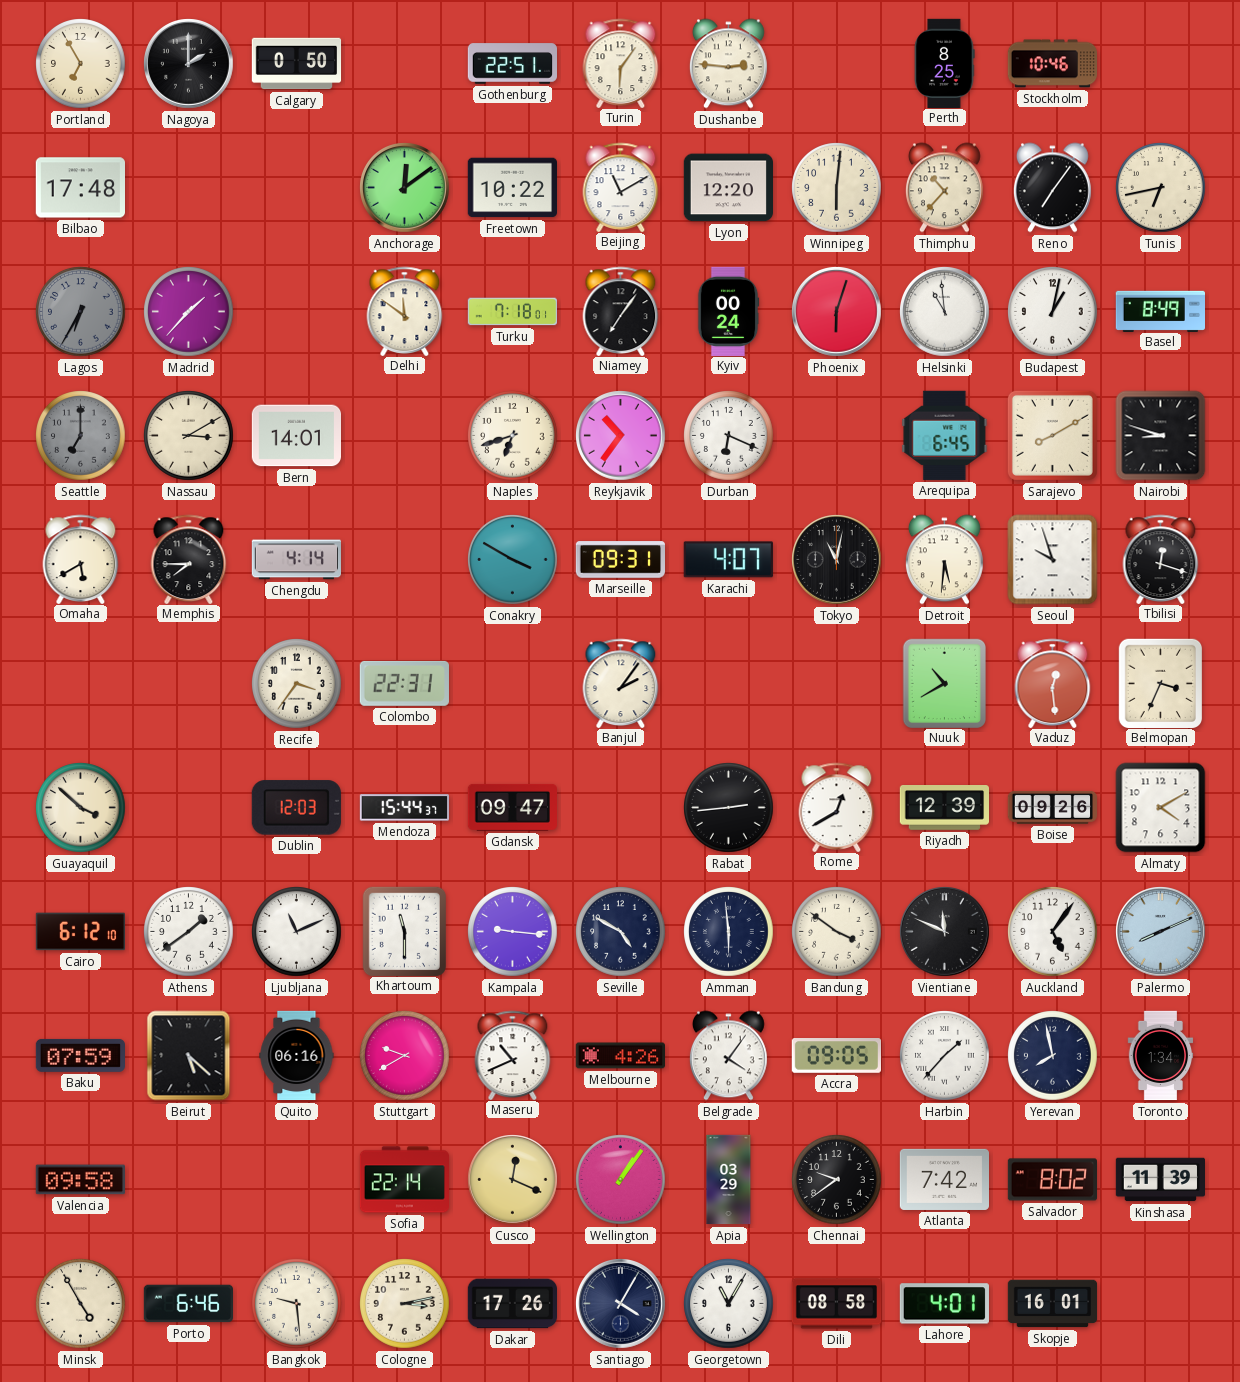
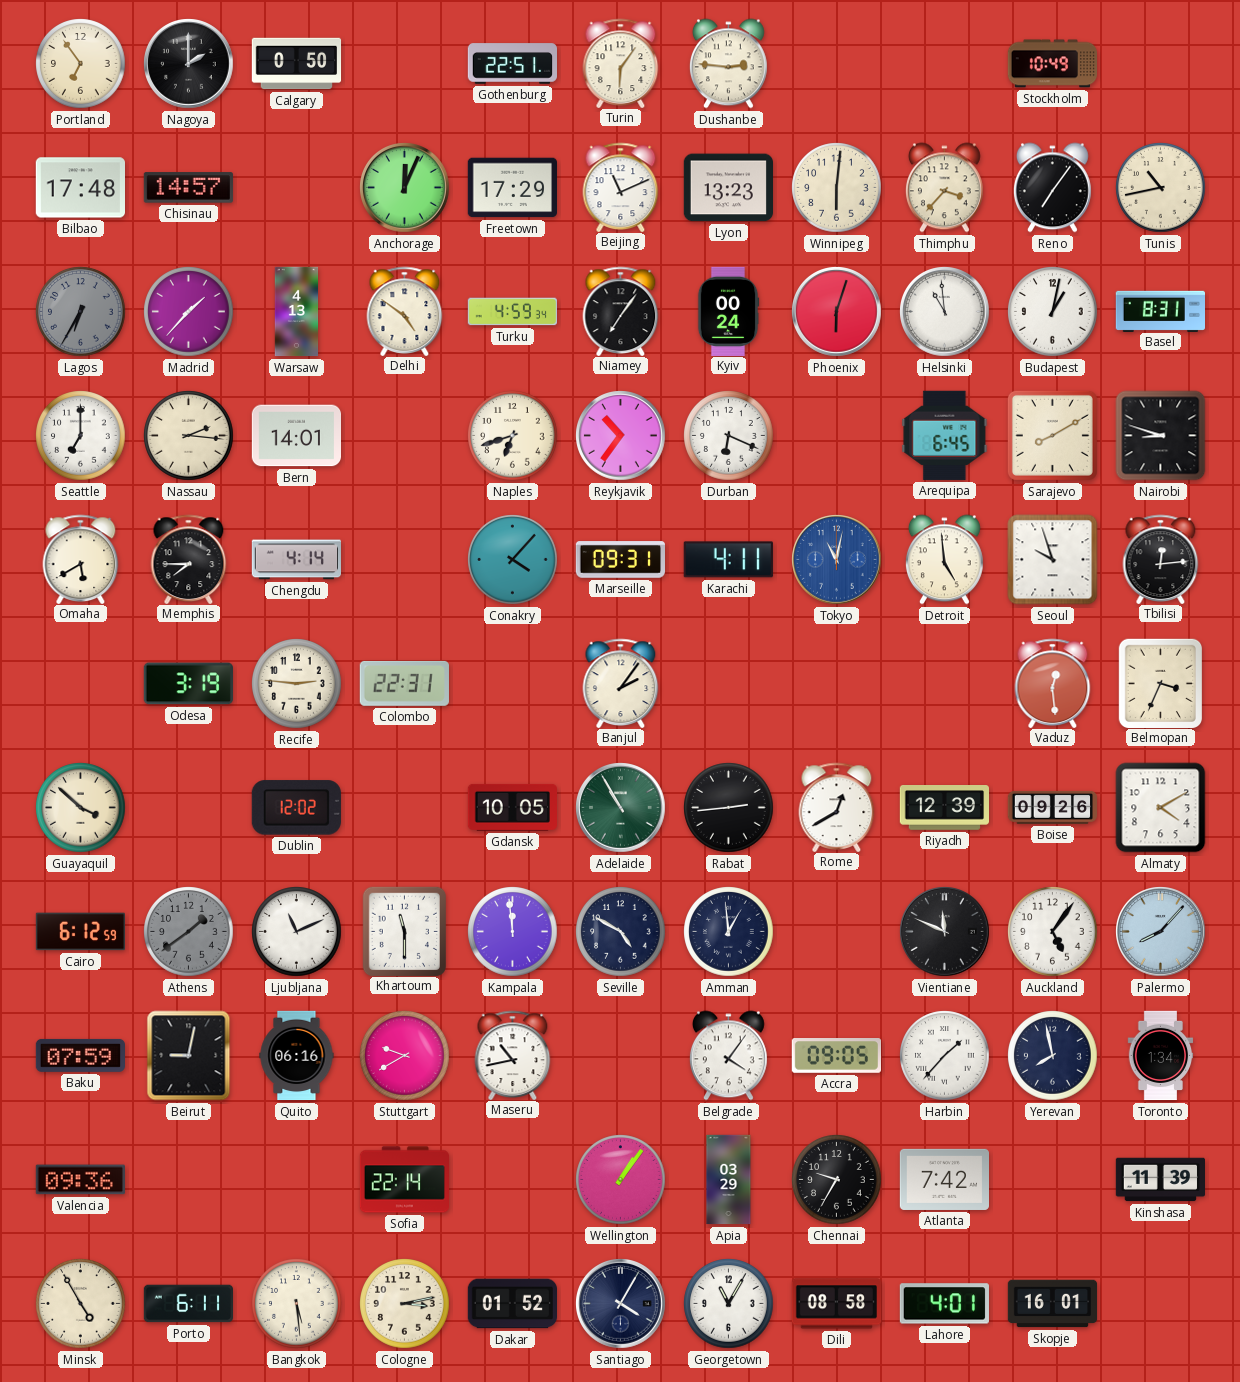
Portland: 6:55 -> 6:54 (81, 64)
Perth: 8:25 -> none (944, 63)
Stockholm: 10:46 -> 10:49 (1052, 64)
Chisinau: none -> 14:57 (188, 188)
Anchorage: 12:09 -> 12:04 (405, 188)
Freetown: 10:22 -> 17:29 (512, 188)
Beijing: 11:10 -> 11:11 (621, 187)
Lyon: 12:20 -> 13:23 (728, 188)
Thimphu: 10:37 -> 3:37 (944, 188)
Tunis: 6:43 -> 10:43 (1161, 188)
Warsaw: none -> 4:13 (297, 312)
Delhi: 11:51 -> 4:51 (405, 311)
Turku: 7:18 -> 4:59 (512, 312)
Basel: 8:49 -> 8:31 (1160, 311)
Seattle dial: grey -> white (81, 436)
Nassau: 3:10 -> 2:16 (189, 436)
Conakry: 3:50 -> 4:07 (513, 560)
Karachi: 4:07 -> 4:11 (728, 560)
Tokyo dial: black -> blue (837, 560)
Detroit: 5:31 -> 4:59 (944, 560)
Tbilisi: 12:18 -> 12:14 (1161, 559)
Odesa: none -> 3:19 (188, 684)
Recife: 3:36 -> 2:46 (297, 684)
Nuuk: 10:40 -> none (944, 683)
Dublin: 12:03 -> 12:02 (296, 808)
Mendoza: 15:44 -> none (404, 808)
Gdansk: 09:47 -> 10:05 (512, 807)
Adelaide: none -> 10:55 (621, 808)
Cairo: 6:12:10 -> 6:12:59 (80, 932)
Athens dial: white -> grey (189, 932)
Kampala: 9:16 -> 11:59 (513, 932)
Amman: 5:59 -> 12:59 (729, 932)
Bandung: 3:51 -> none (837, 932)
Palermo: 8:11 -> 8:07 (1161, 932)
Beirut: 5:22 -> 9:02 (189, 1056)
Maseru: 10:41 -> 10:43 (513, 1055)
Melbourne: 4:26 -> none (620, 1056)
Valencia: 09:58 -> 09:36 (80, 1180)
Cusco: 12:19 -> none (513, 1180)
Chennai: 9:39 -> 9:35 (837, 1180)
Salvador: 8:02 -> none (1052, 1180)
Porto: 6:46 -> 6:11 (188, 1304)
Bangkok: 9:29 -> 5:29 (297, 1304)
Dakar: 17:26 -> 01:52 (512, 1304)
